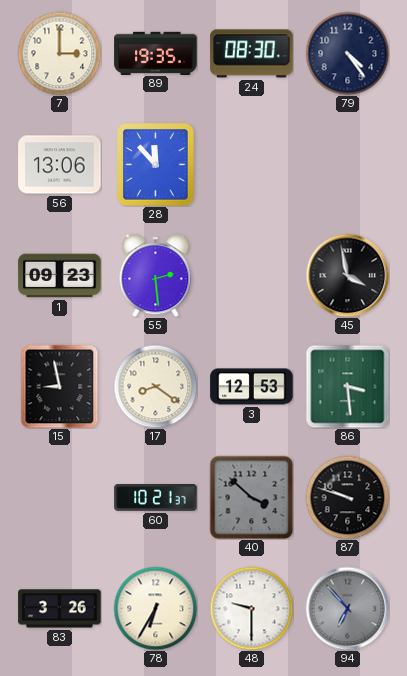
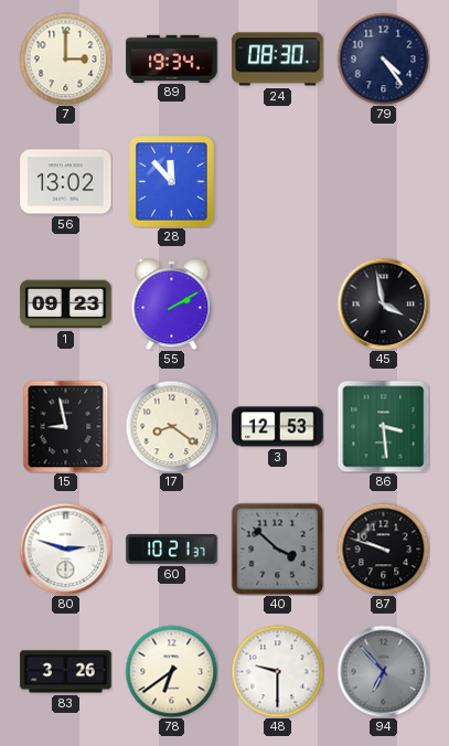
89: 19:35 -> 19:34 (172, 58)
56: 13:06 -> 13:02 (66, 182)
55: 2:29 -> 2:10 (172, 305)
80: none -> 2:48 (65, 548)
78: 6:35 -> 6:39 (171, 671)
